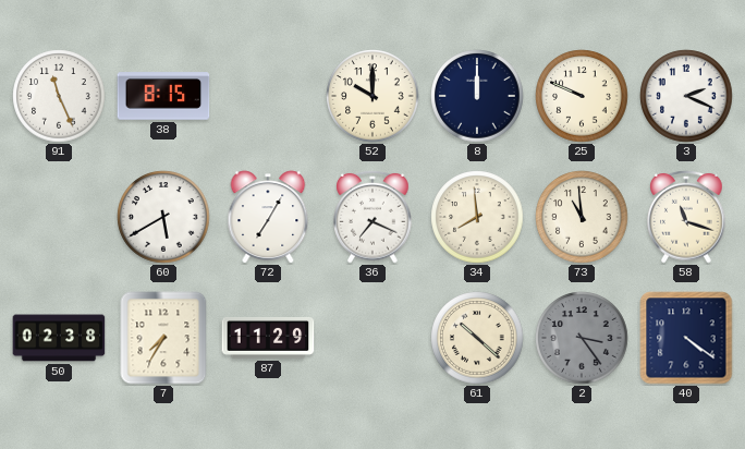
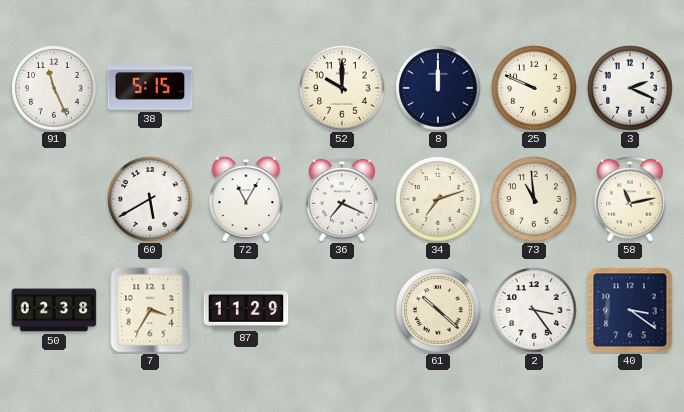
38: 8:15 -> 5:15 (150, 88)
72: 7:05 -> 11:05 (246, 199)
34: 7:59 -> 7:12 (438, 199)
58: 11:18 -> 11:13 (630, 199)
7: 7:35 -> 3:35 (150, 310)
2 dial: grey -> white (534, 310)
40: 4:21 -> 3:21 (630, 310)
